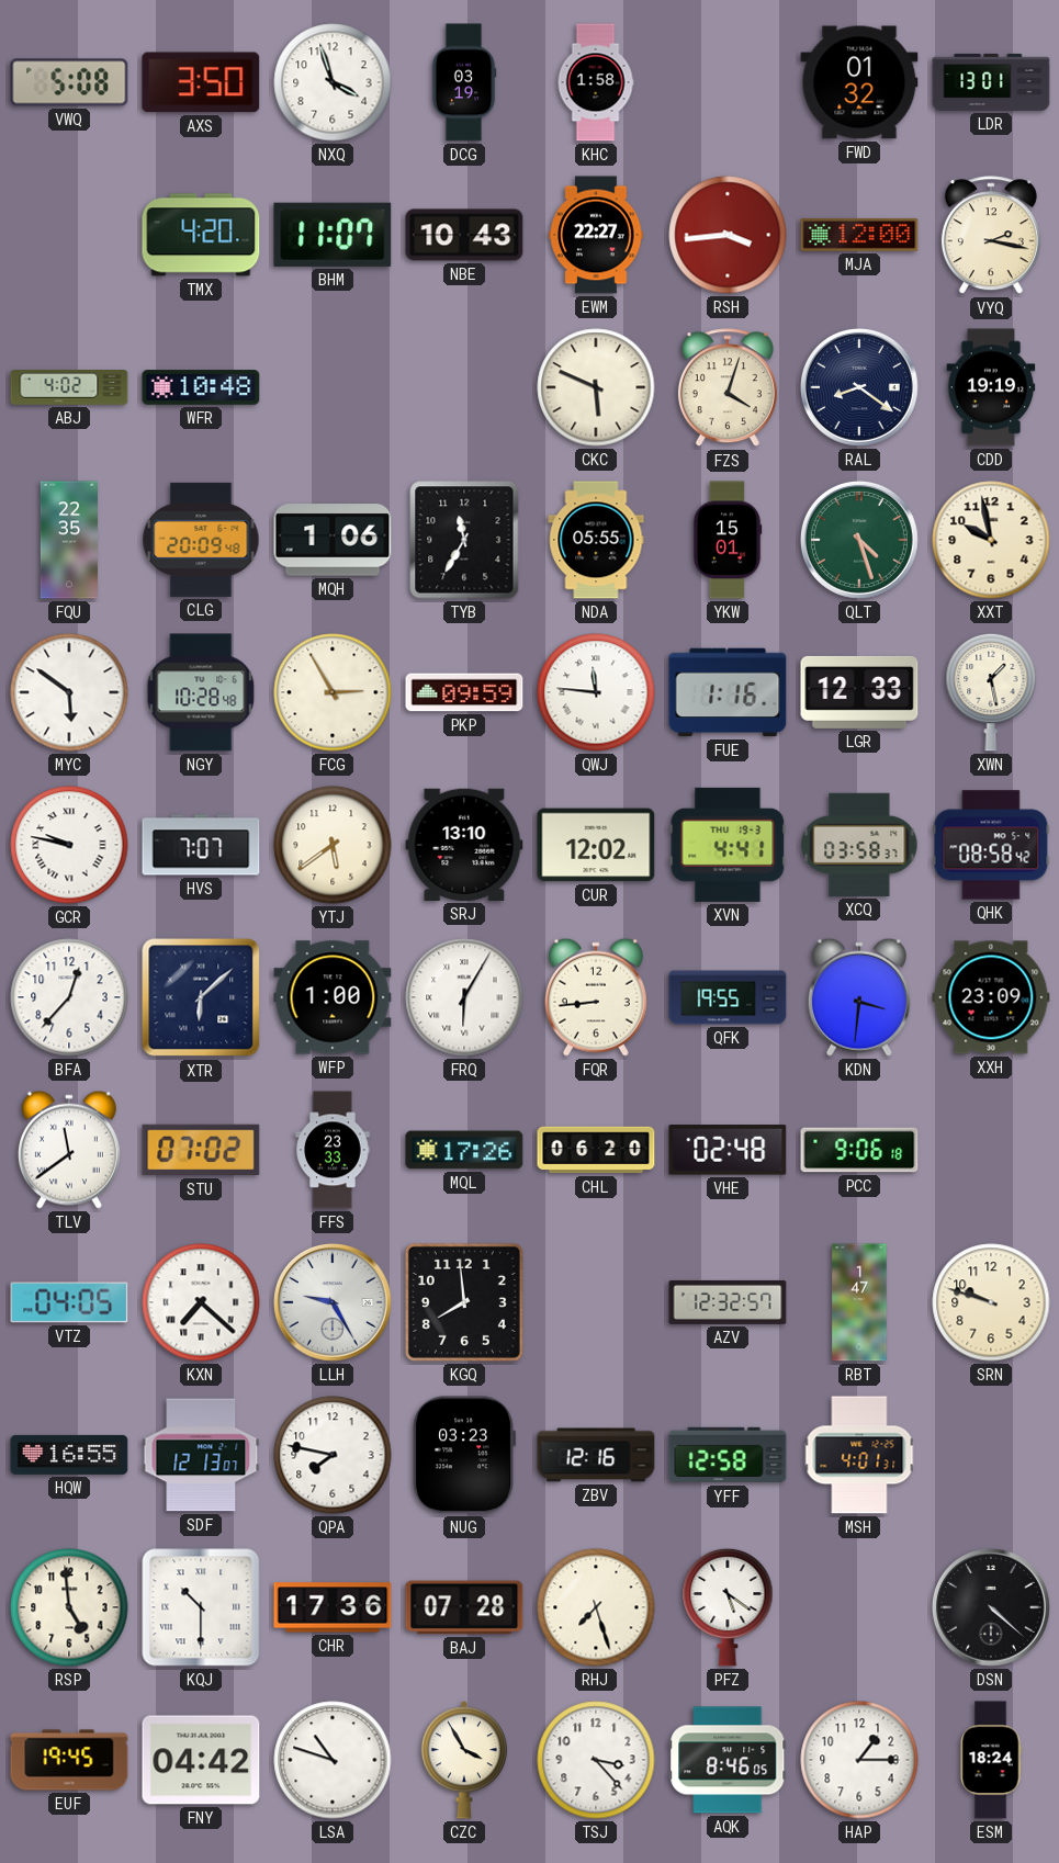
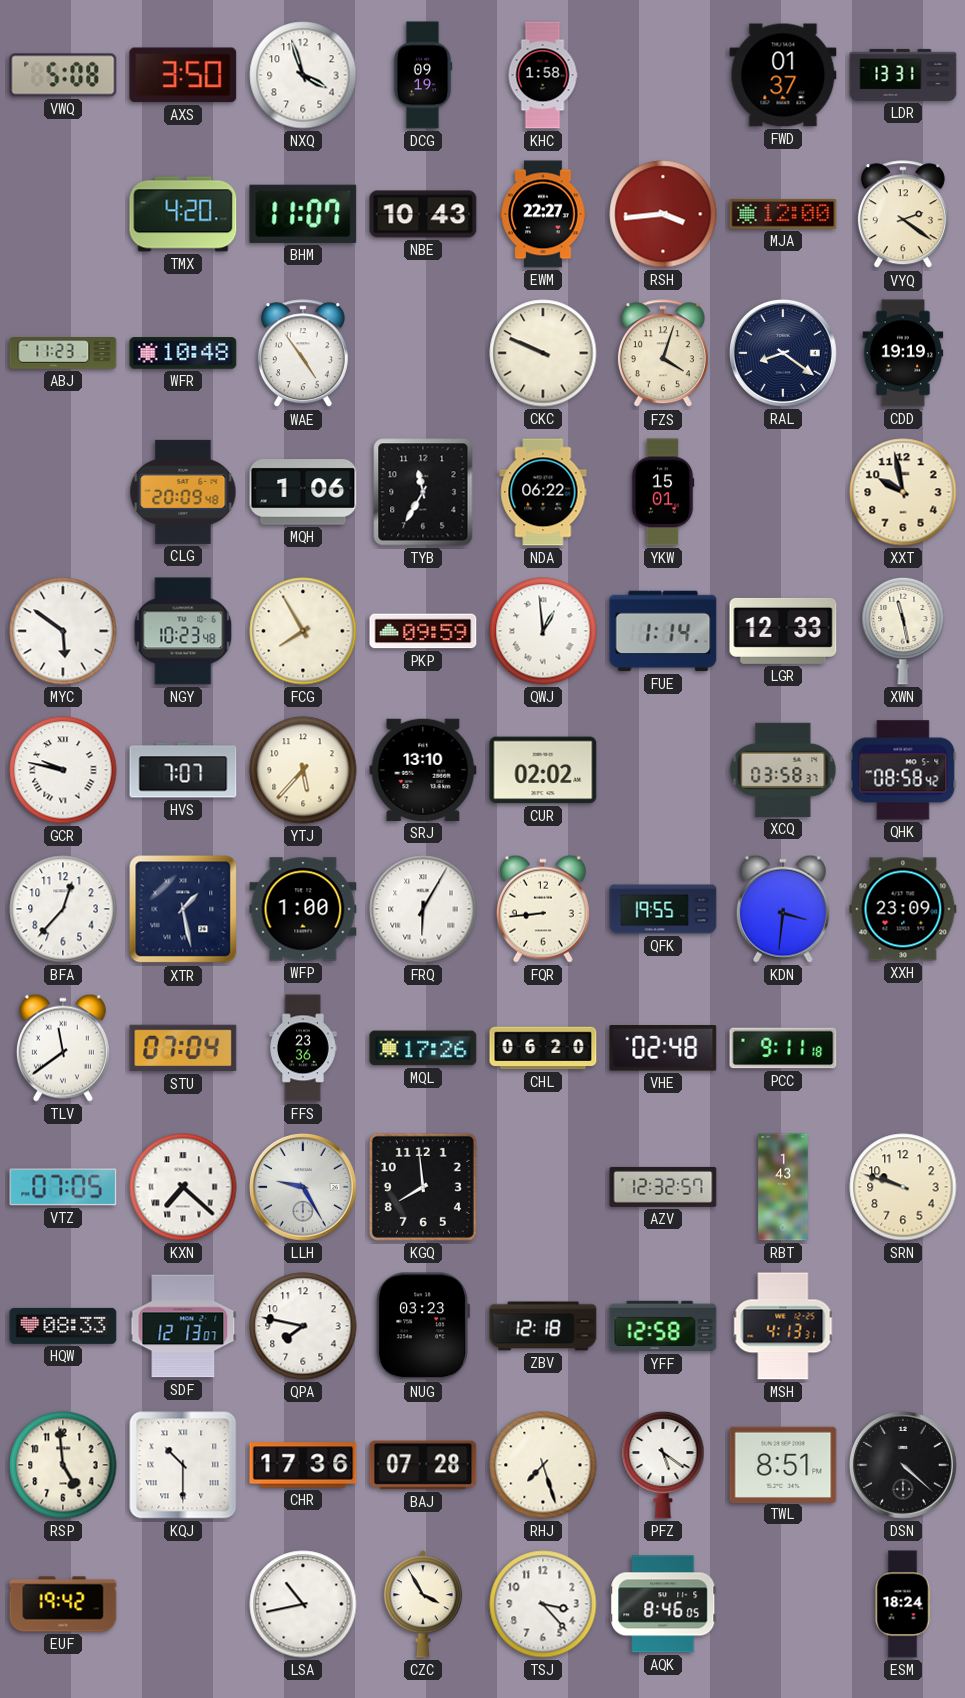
DCG: 03:19 -> 09:19 (423, 75)
FWD: 01:32 -> 01:37 (783, 75)
LDR: 13:01 -> 13:31 (903, 75)
VYQ: 2:17 -> 2:21 (903, 215)
ABJ: 4:02 -> 11:23 (63, 353)
WAE: none -> 4:54 (303, 354)
CKC: 5:49 -> 9:49 (543, 353)
FQU: 22:35 -> none (69, 540)
NDA: 05:55 -> 06:22 (543, 492)
QLT: 4:27 -> none (859, 540)
NGY: 10:28 -> 10:23 (183, 631)
FCG: 2:55 -> 7:55 (303, 631)
QWJ: 11:46 -> 12:59 (543, 631)
FUE: 1:16 -> 1:14 (663, 631)
XWN: 1:28 -> 11:28 (903, 631)
YTJ: 5:39 -> 5:37 (303, 770)
CUR: 12:02 -> 02:02 (543, 770)
XVN: 4:41 -> none (728, 845)
XTR: 6:08 -> 1:28 (183, 909)
STU: 07:02 -> 07:04 (183, 1048)
FFS: 23:33 -> 23:36 (303, 1048)
PCC: 9:06 -> 9:11 (783, 1048)
VTZ: 04:05 -> 07:05 (63, 1187)
RBT: 1:47 -> 1:43 (783, 1187)
HQW: 16:55 -> 08:33 (63, 1326)
ZBV: 12:16 -> 12:18 (543, 1326)
MSH: 4:01 -> 4:13 (783, 1326)
TWL: none -> 8:51 (783, 1464)
EUF: 19:45 -> 19:42 (63, 1604)
FNY: 04:42 -> none (201, 1760)
LSA: 10:48 -> 10:43 (303, 1604)
HAP: 1:15 -> none (859, 1760)
